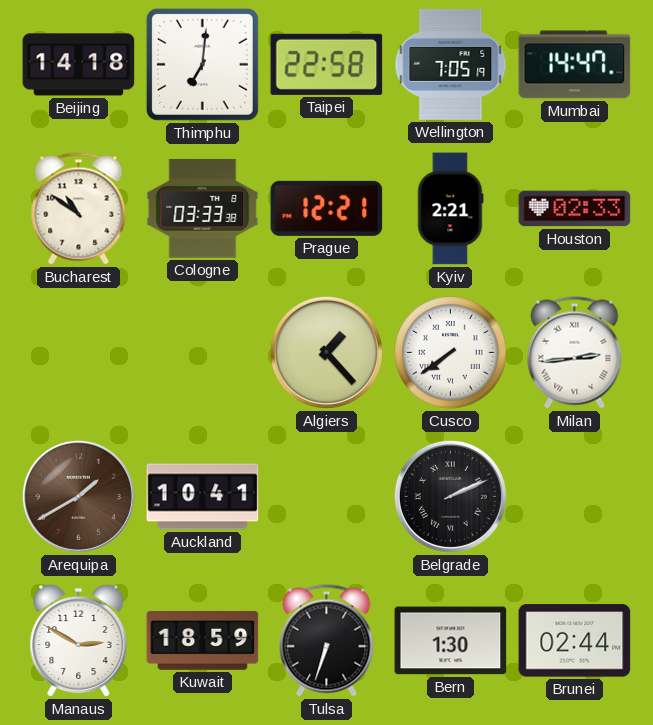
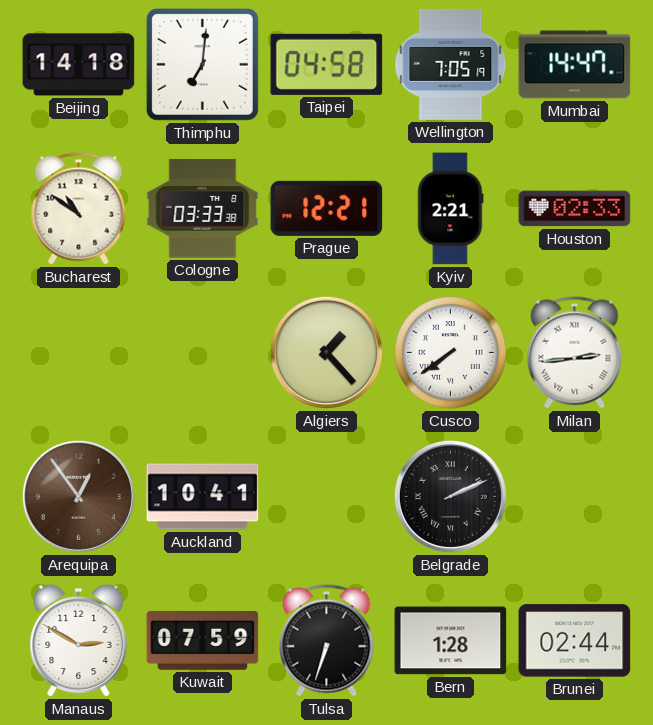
Taipei: 22:58 -> 04:58 (327, 64)
Arequipa: 1:40 -> 12:54 (78, 496)
Kuwait: 18:59 -> 07:59 (203, 640)
Bern: 1:30 -> 1:28 (451, 641)
